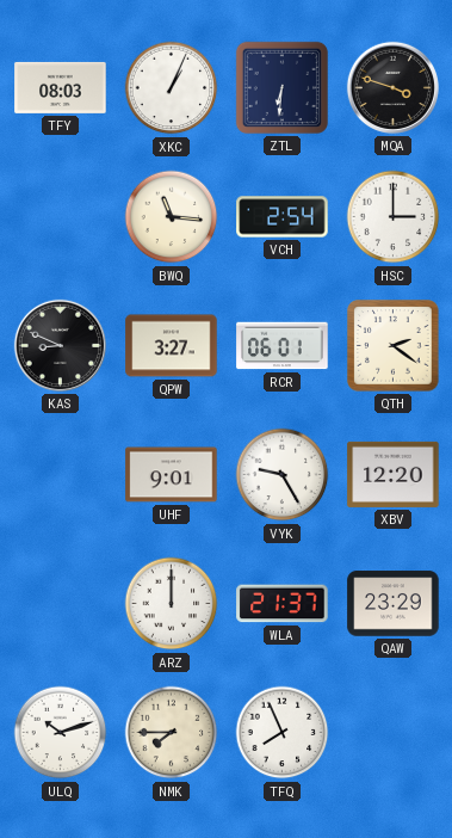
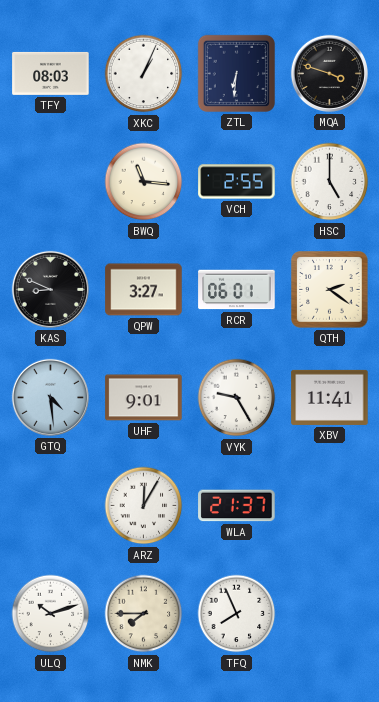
VCH: 2:54 -> 2:55 (237, 182)
HSC: 3:00 -> 5:00 (330, 182)
GTQ: none -> 4:29 (50, 397)
XBV: 12:20 -> 11:41 (330, 397)
ARZ: 12:00 -> 12:05 (144, 506)
QAW: 23:29 -> none (394, 604)
